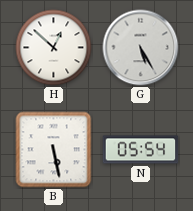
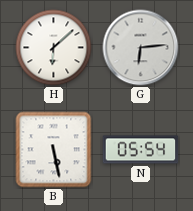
H: 12:52 -> 6:08 (54, 48)
G: 5:25 -> 6:14 (141, 48)
